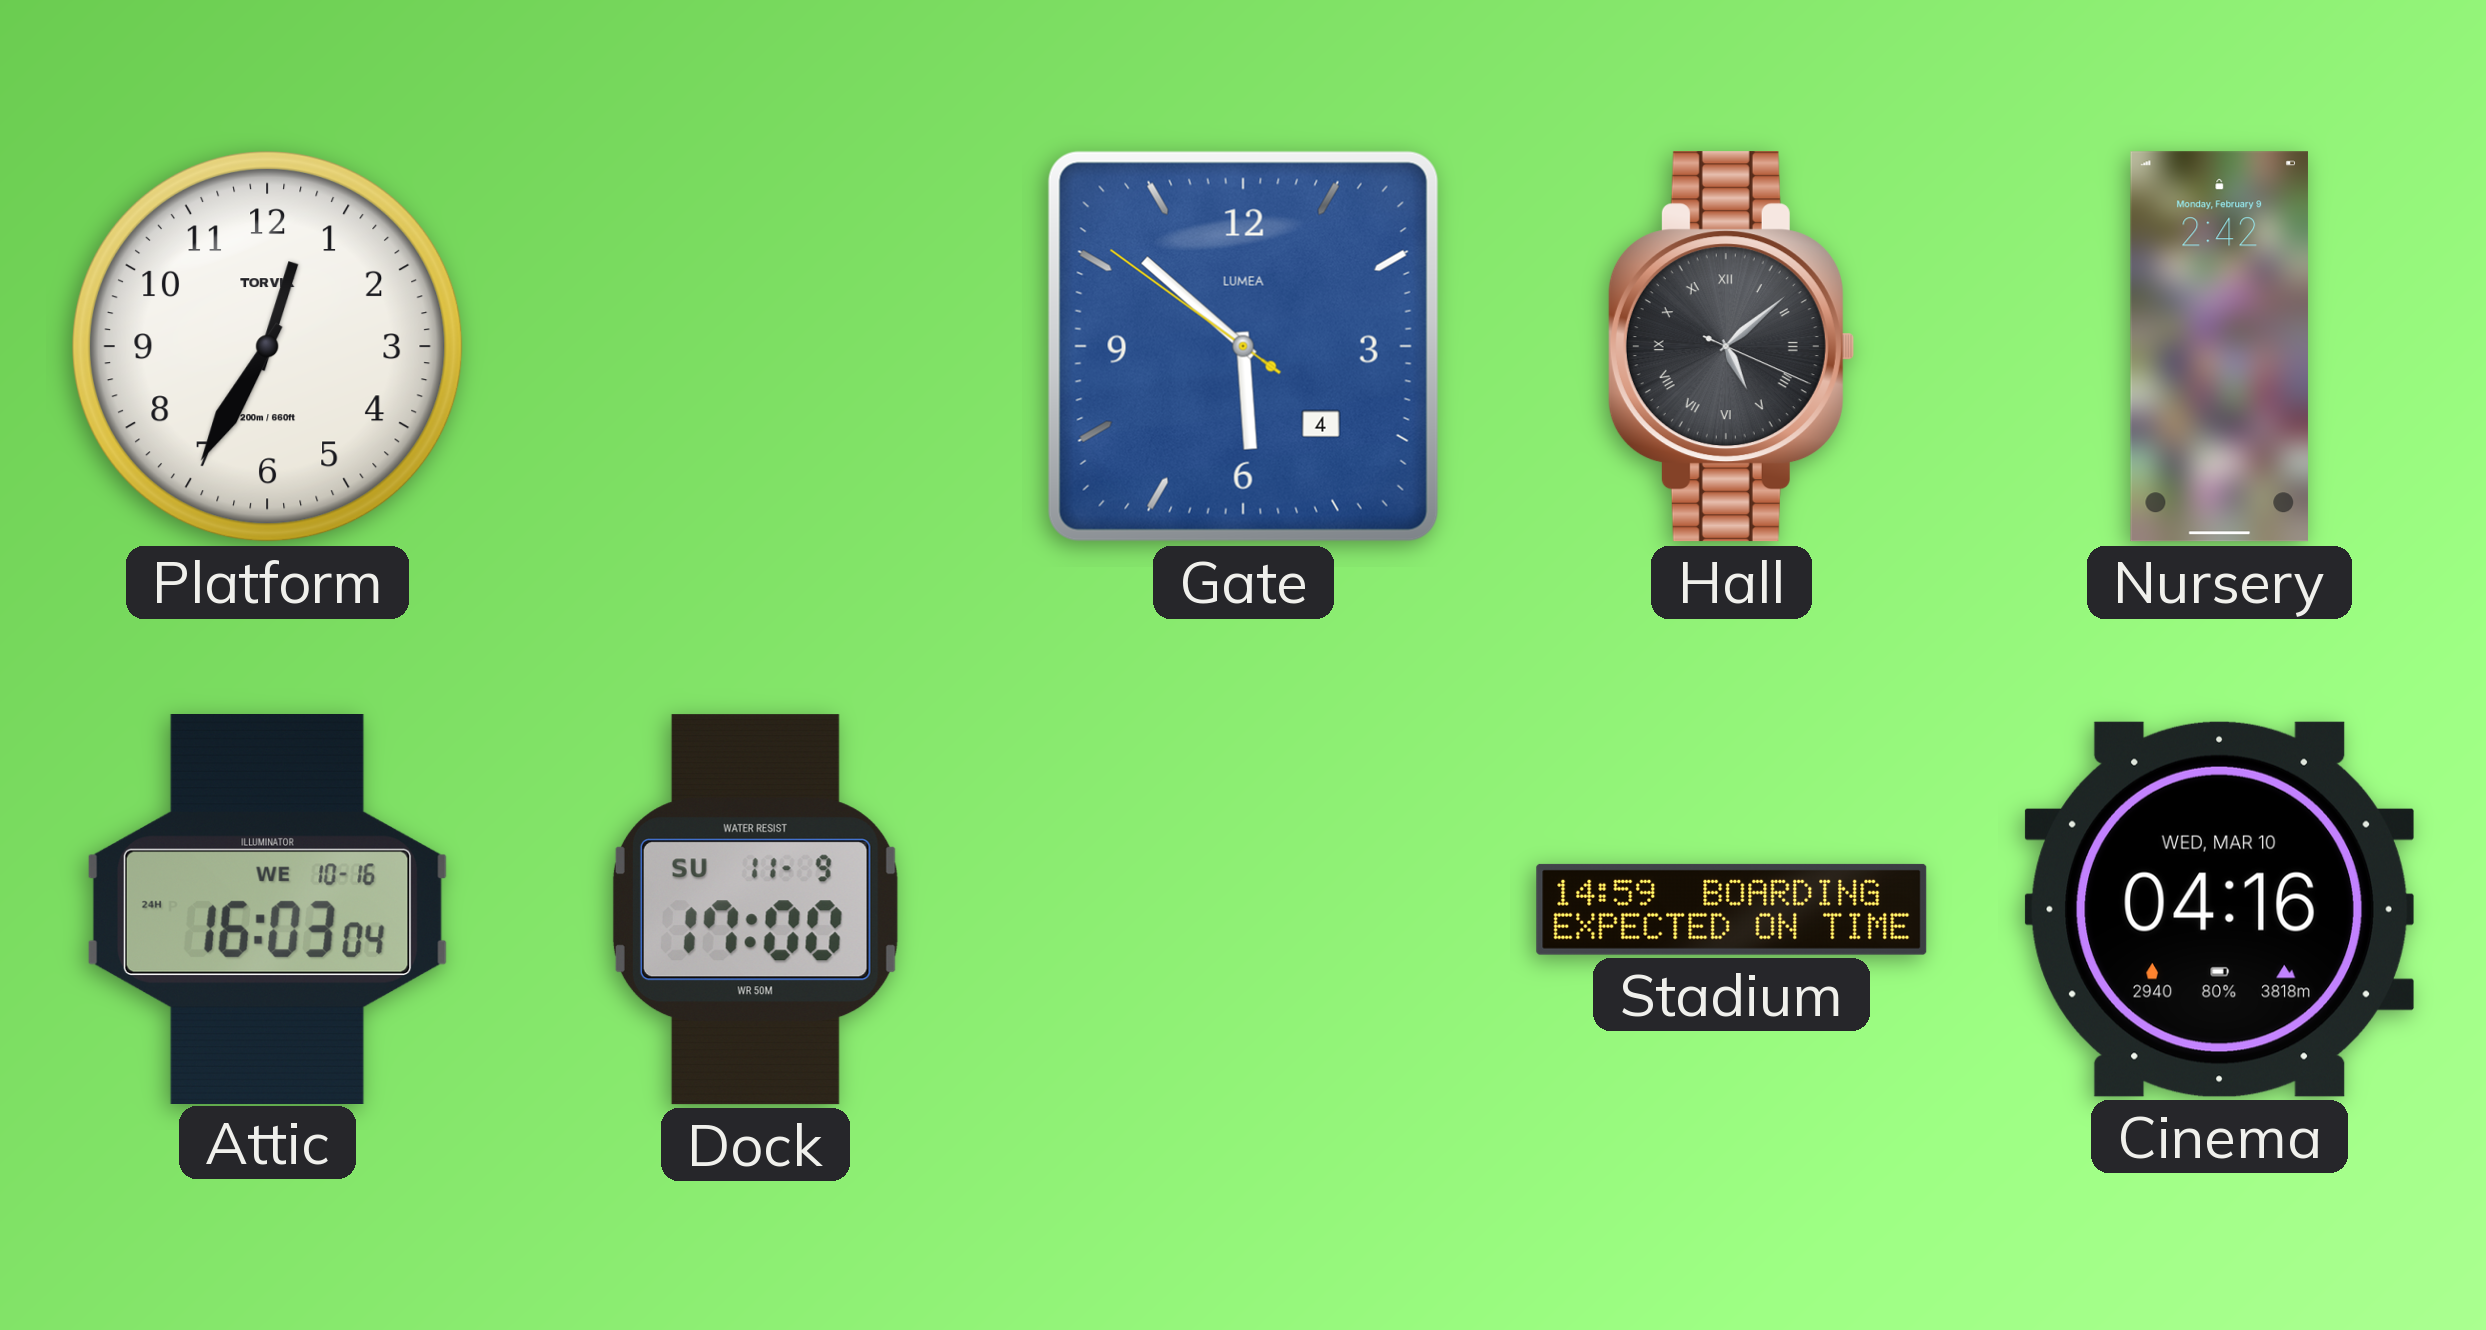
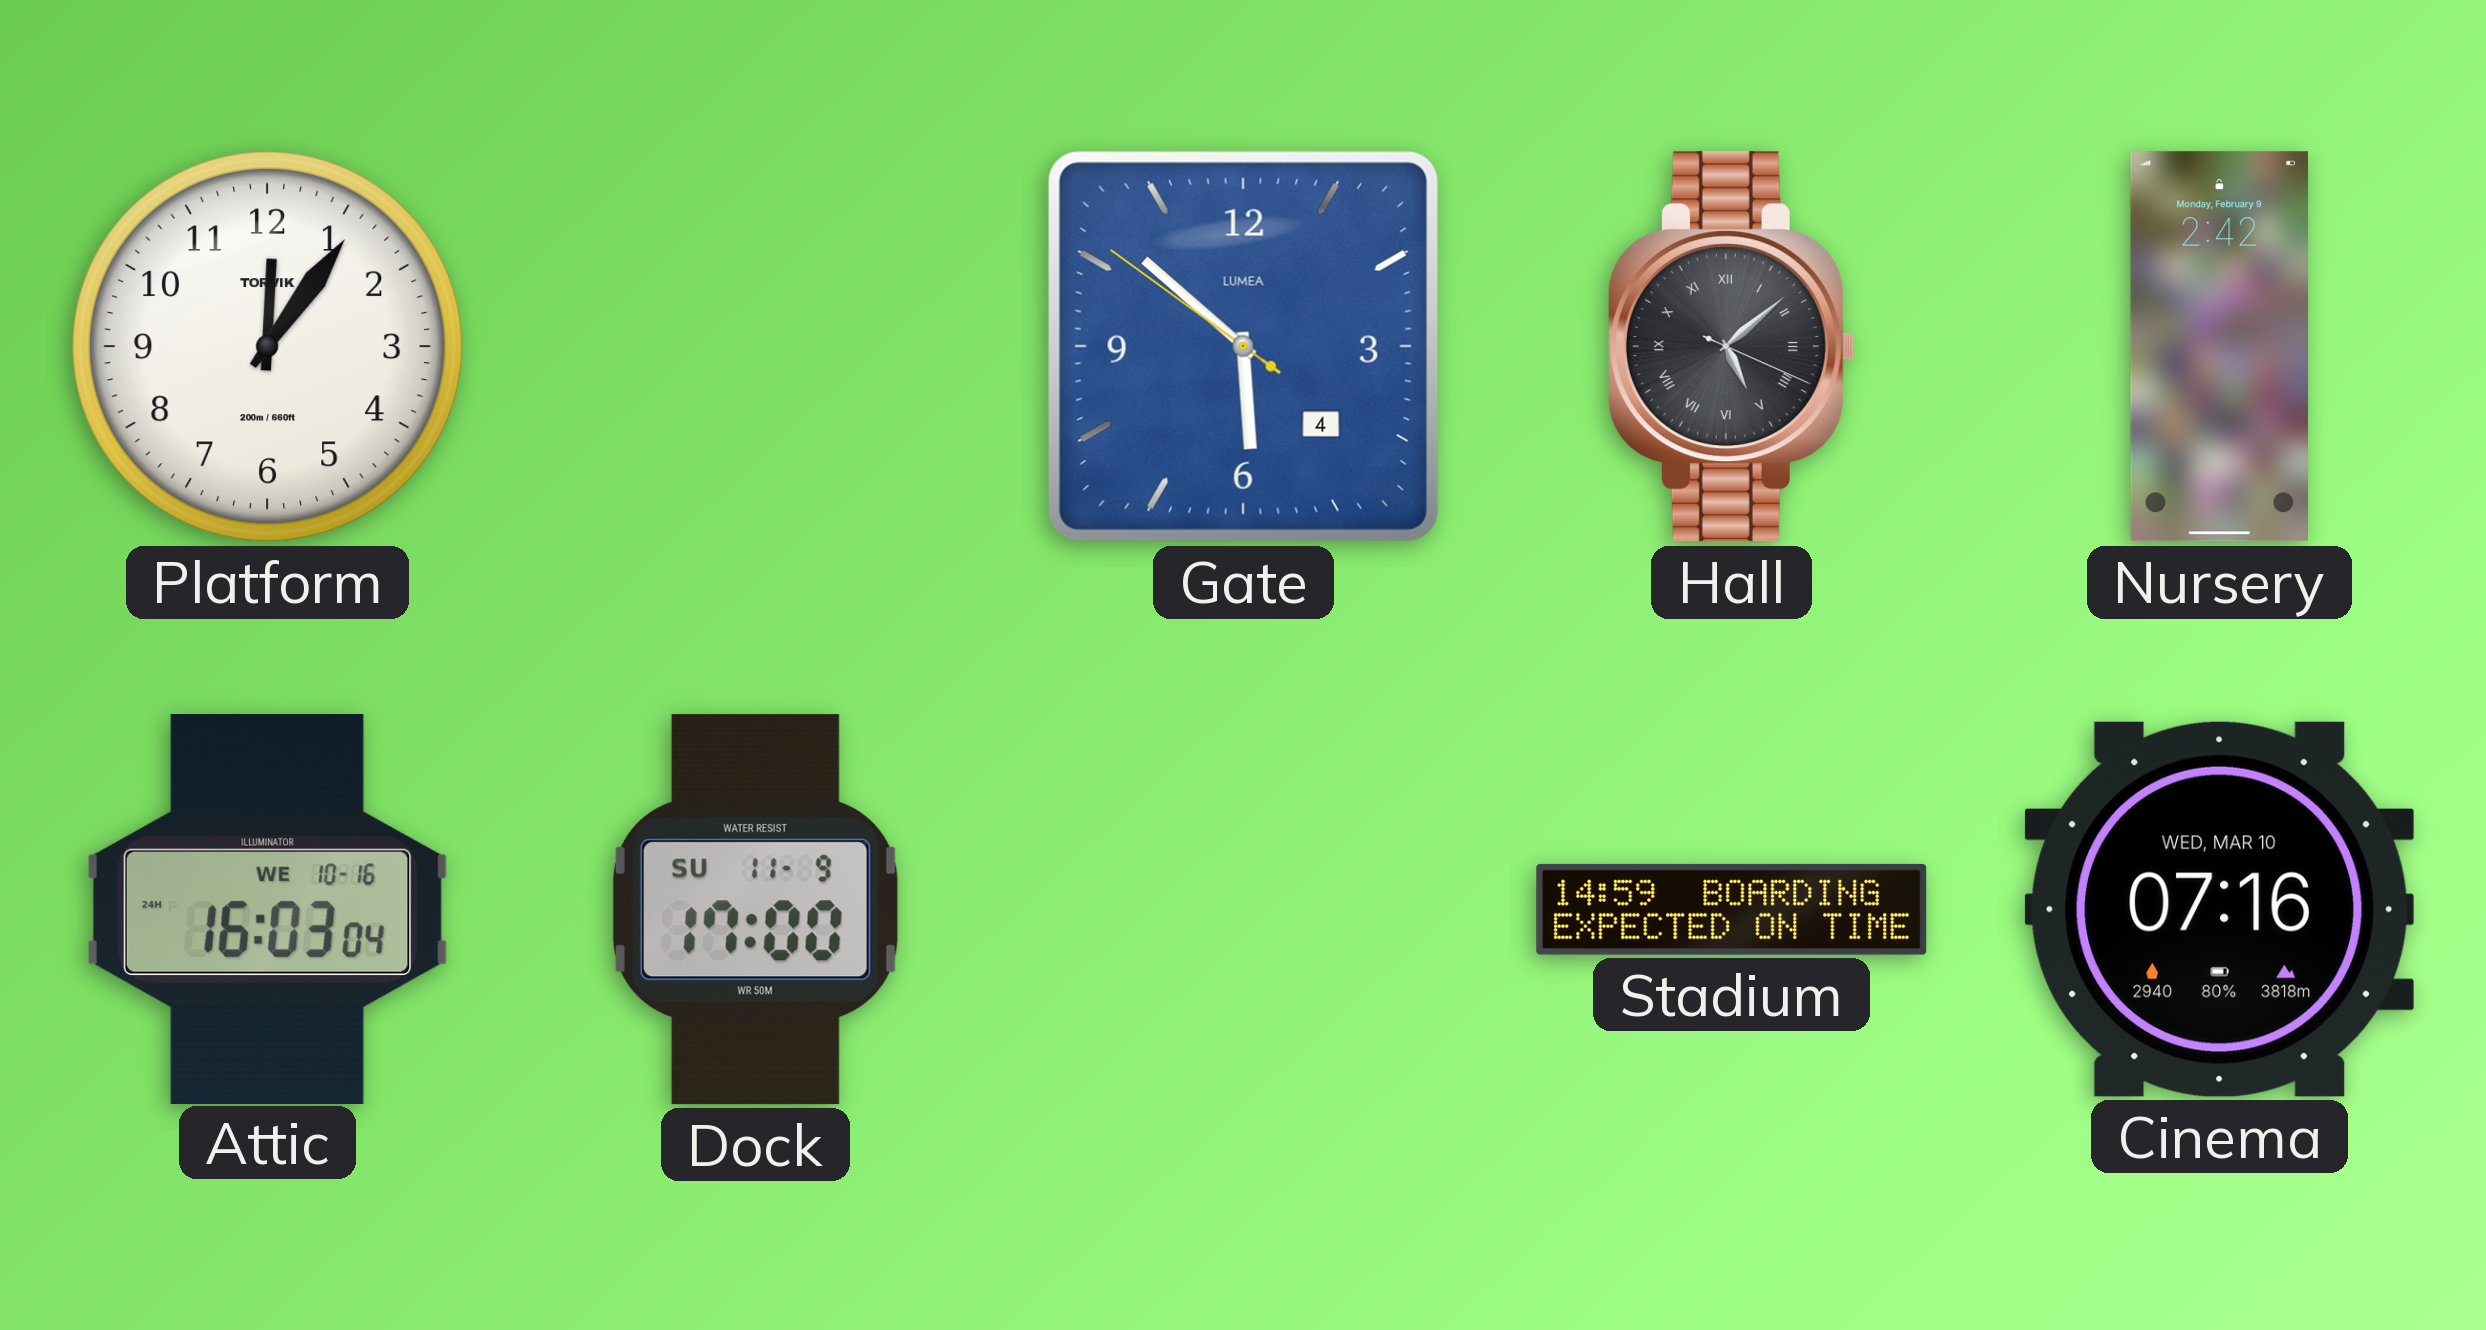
Platform: 12:35 -> 12:06 (268, 347)
Cinema: 04:16 -> 07:16 (2219, 909)
